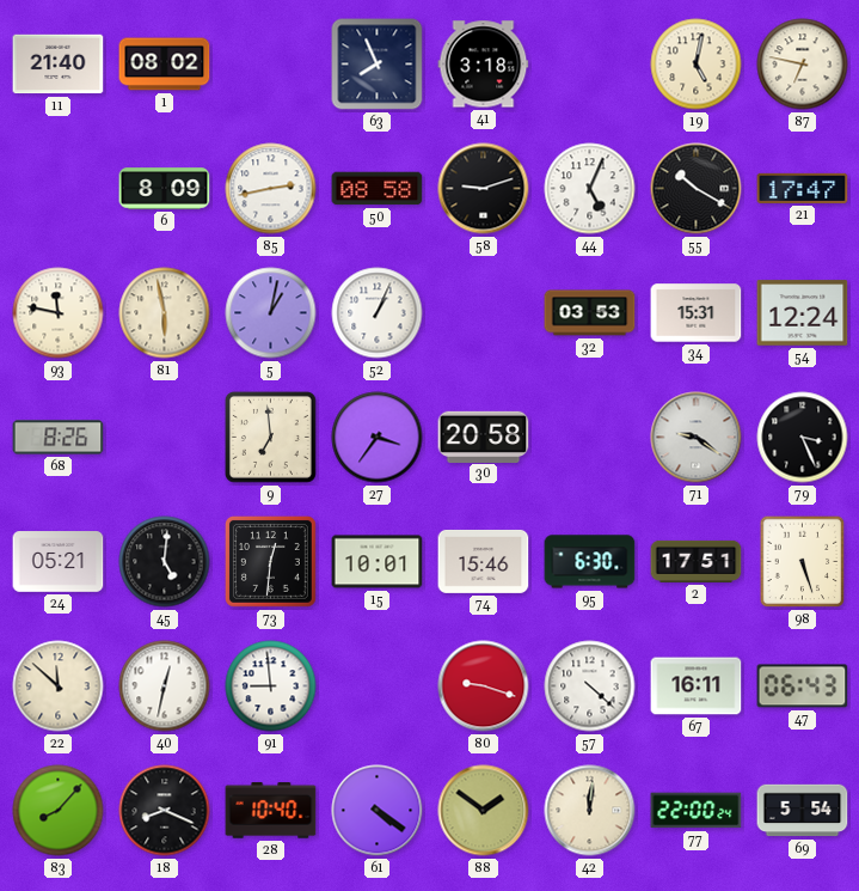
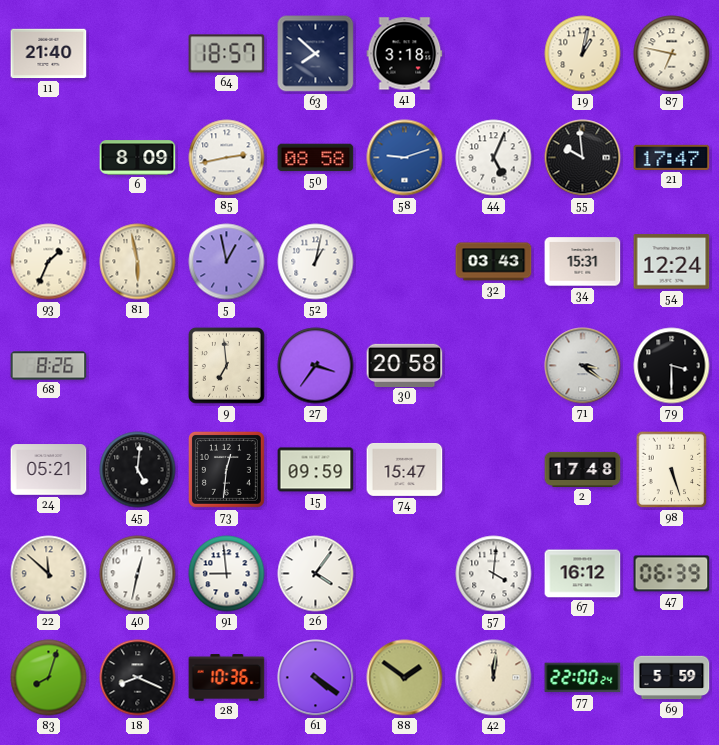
1: 08:02 -> none (165, 65)
64: none -> 18:57 (227, 54)
63: 7:56 -> 7:52 (316, 54)
19: 5:02 -> 1:02 (583, 54)
58 dial: black -> blue (405, 158)
55: 10:20 -> 9:59 (583, 158)
93: 11:47 -> 1:34 (49, 262)
5: 1:02 -> 12:58 (227, 262)
52: 1:04 -> 1:02 (316, 262)
32: 03:53 -> 03:43 (494, 262)
71: 9:21 -> 3:21 (583, 366)
79: 3:26 -> 3:30 (672, 366)
15: 10:01 -> 09:59 (316, 470)
74: 15:46 -> 15:47 (405, 469)
95: 6:30 -> none (590, 562)
2: 17:51 -> 17:48 (583, 469)
26: none -> 4:06 (316, 574)
80: 9:18 -> none (484, 686)
57: 4:22 -> 4:01 (494, 574)
67: 16:11 -> 16:12 (583, 574)
47: 06:43 -> 06:39 (672, 574)
83: 8:07 -> 8:03 (49, 678)
28: 10:40 -> 10:36 (227, 678)
69: 5:54 -> 5:59 (672, 678)
